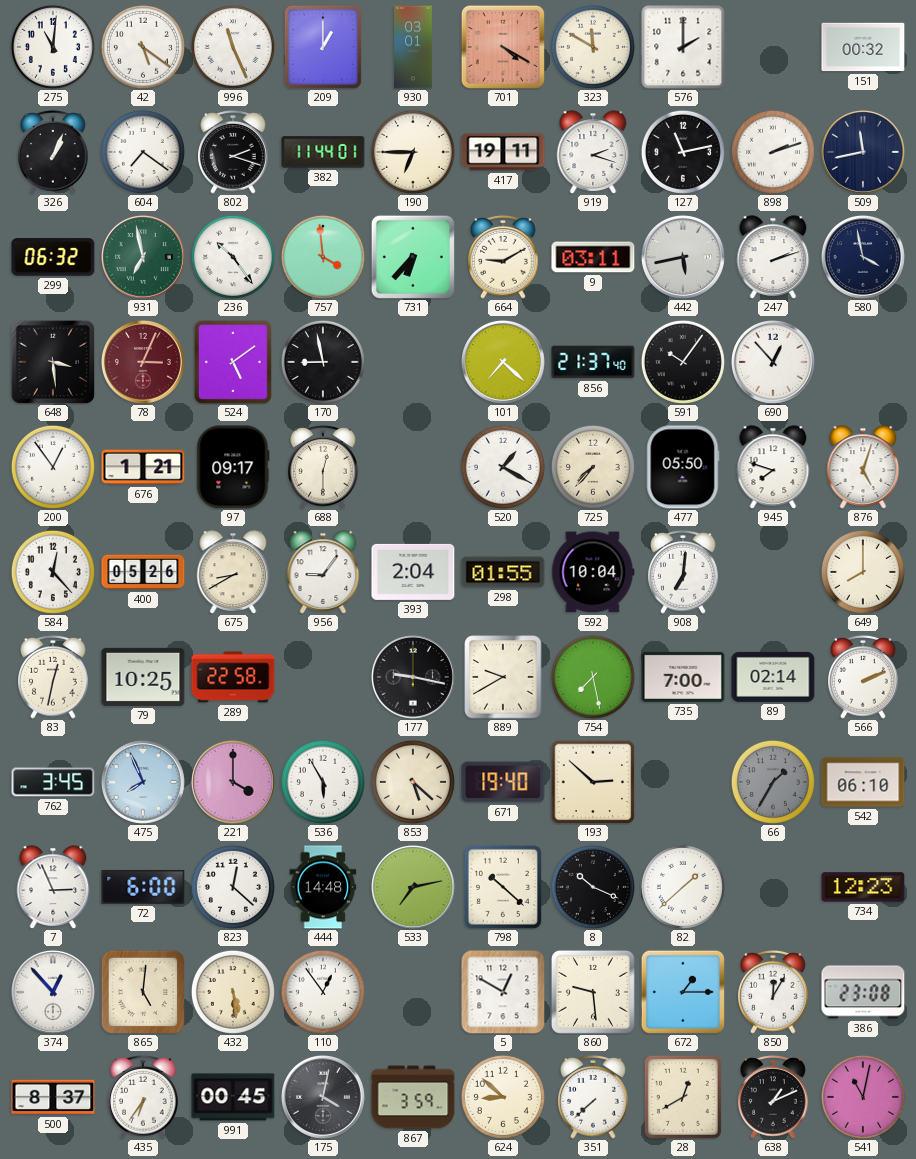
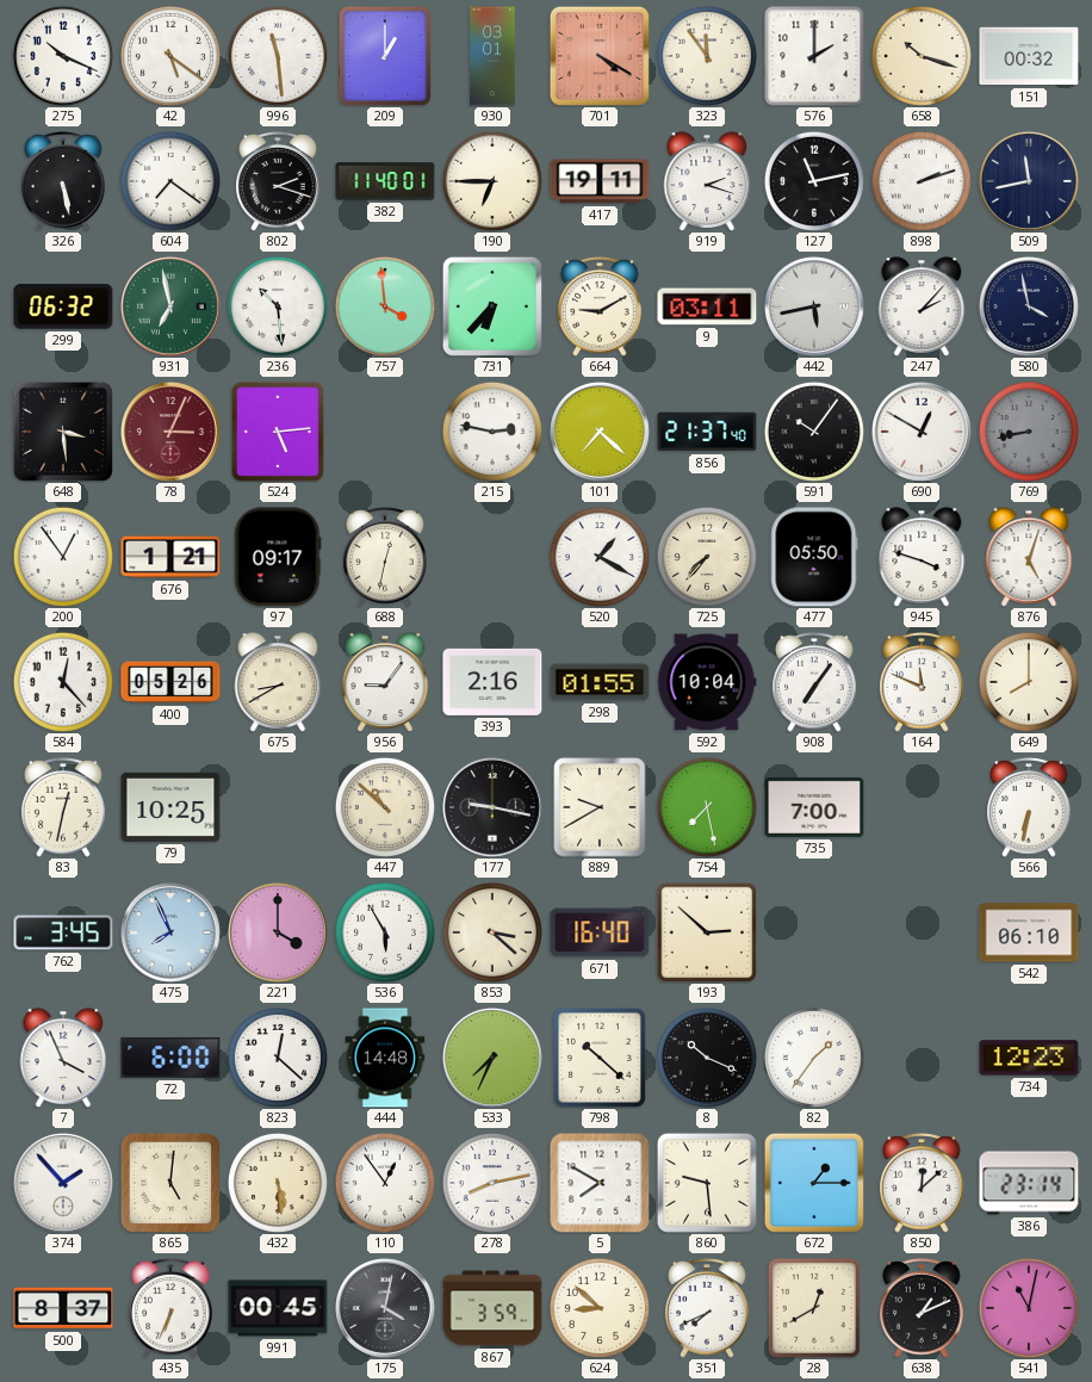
275: 11:01 -> 10:19 (63, 56)
996: 11:26 -> 11:29 (278, 56)
323: 11:50 -> 11:54 (707, 56)
658: none -> 10:18 (922, 56)
326: 1:04 -> 5:28 (63, 182)
382: 11:44 -> 11:40 (385, 181)
236: 10:24 -> 10:29 (278, 306)
247: 2:12 -> 2:07 (922, 306)
524: 5:09 -> 5:14 (278, 432)
170: 8:58 -> none (323, 362)
215: none -> 2:47 (492, 432)
690: 12:53 -> 12:50 (922, 432)
769: none -> 8:43 (1029, 432)
688: 12:30 -> 12:32 (385, 558)
945: 7:48 -> 3:48 (922, 557)
393: 2:04 -> 2:16 (492, 682)
908: 7:01 -> 7:06 (814, 683)
164: none -> 11:49 (922, 683)
289: 22:58 -> none (233, 677)
447: none -> 10:52 (385, 807)
89: 02:14 -> none (773, 677)
566: 2:11 -> 6:32 (1029, 808)
853: 5:22 -> 3:22 (492, 932)
671: 19:40 -> 16:40 (600, 932)
66: 1:35 -> none (773, 782)
7: 2:56 -> 3:56 (63, 1058)
533: 7:13 -> 7:34 (492, 1058)
82: 1:38 -> 1:36 (814, 1058)
374: 12:53 -> 1:53 (63, 1183)
278: none -> 8:13 (492, 1183)
5: 12:50 -> 7:50 (600, 1183)
850: 12:05 -> 12:08 (922, 1184)
386: 23:08 -> 23:14 (1029, 1183)
435: 6:36 -> 6:34 (170, 1309)
351: 7:38 -> 7:41 (707, 1309)
